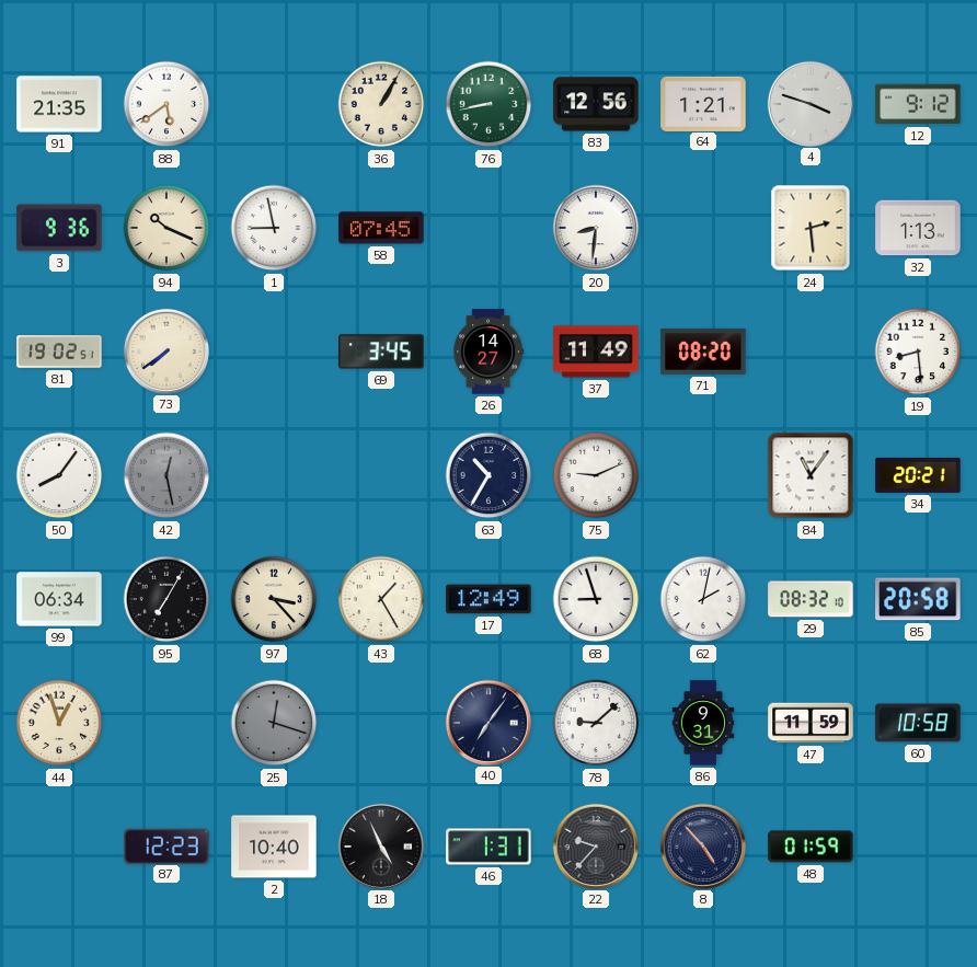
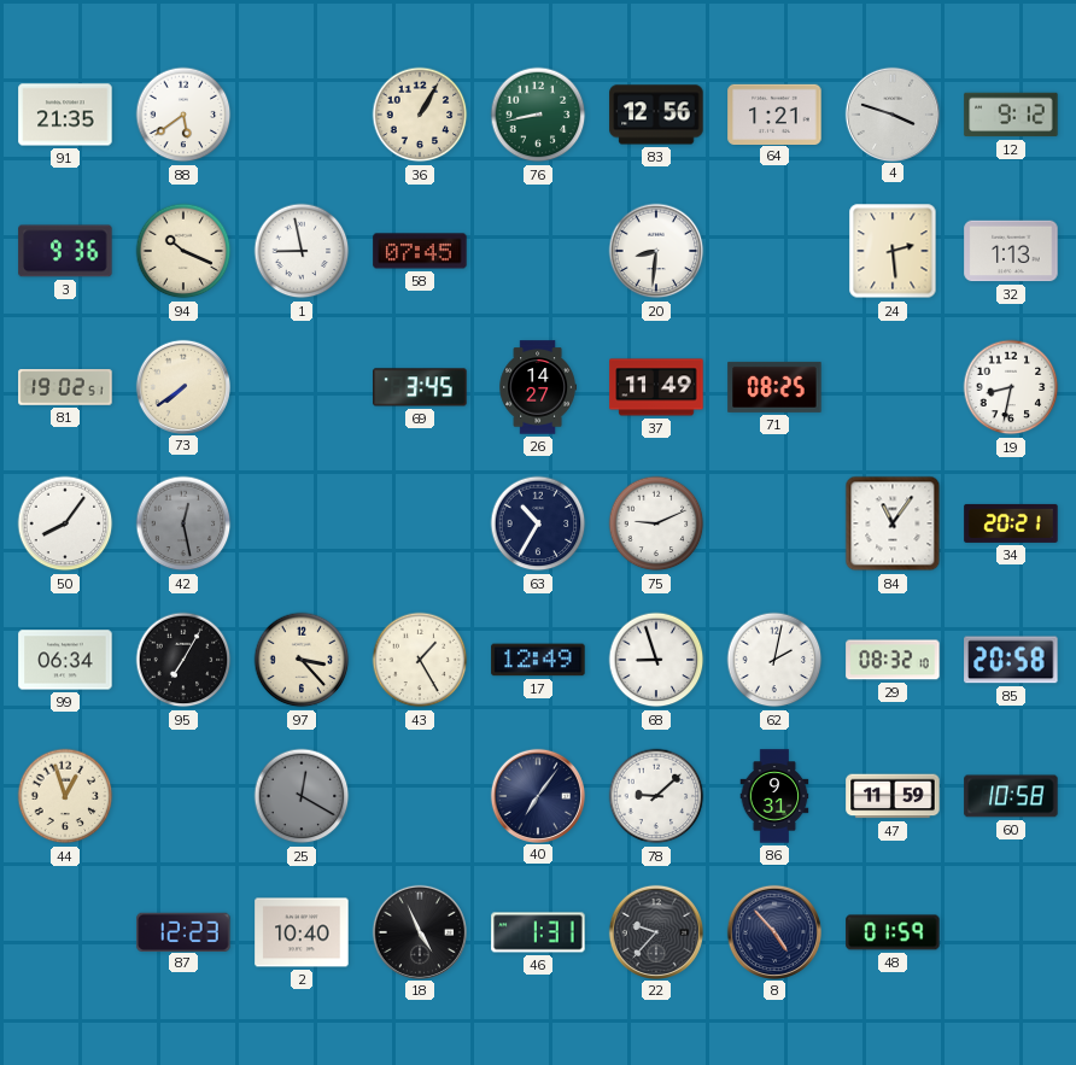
71: 08:20 -> 08:25 (774, 387)
19: 8:29 -> 8:32 (1011, 387)
25: 12:18 -> 12:20 (302, 796)
